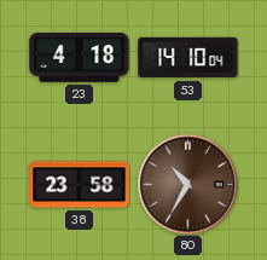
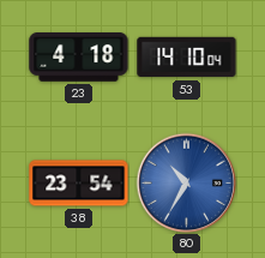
38: 23:58 -> 23:54 (79, 184)
80 dial: brown -> blue (186, 182)
